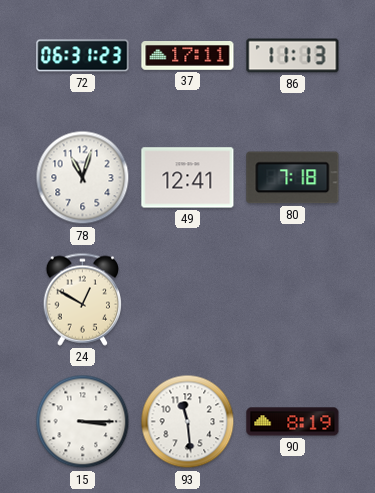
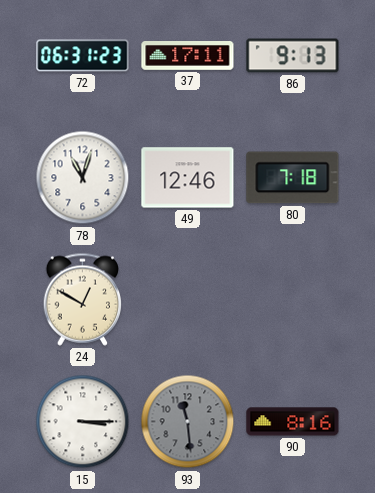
86: 11:13 -> 9:13 (293, 56)
49: 12:41 -> 12:46 (188, 178)
93 dial: white -> grey (188, 422)
90: 8:19 -> 8:16 (293, 422)
